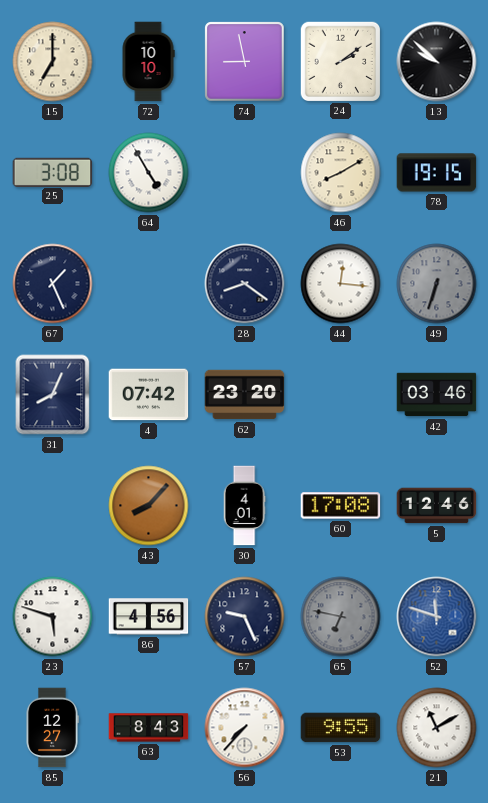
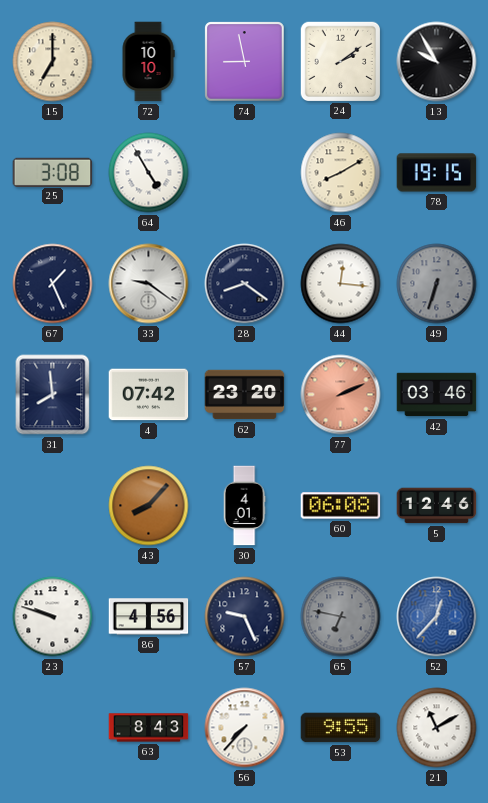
13: 9:52 -> 9:55 (437, 62)
33: none -> 9:21 (149, 284)
31: 8:04 -> 7:59 (53, 395)
77: none -> 2:11 (341, 395)
60: 17:08 -> 06:08 (341, 506)
23: 5:48 -> 9:48 (53, 617)
52: 11:48 -> 12:37 (437, 617)
85: 12:27 -> none (52, 728)
